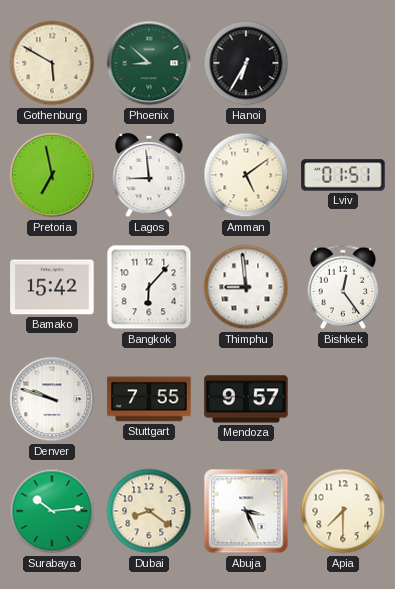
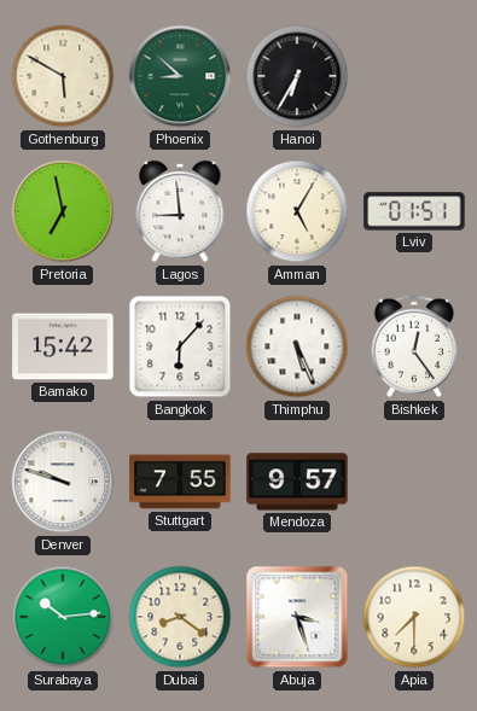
Amman: 5:09 -> 5:05 (297, 211)
Thimphu: 8:59 -> 5:26 (297, 346)
Abuja: 3:26 -> 3:27 (297, 617)
